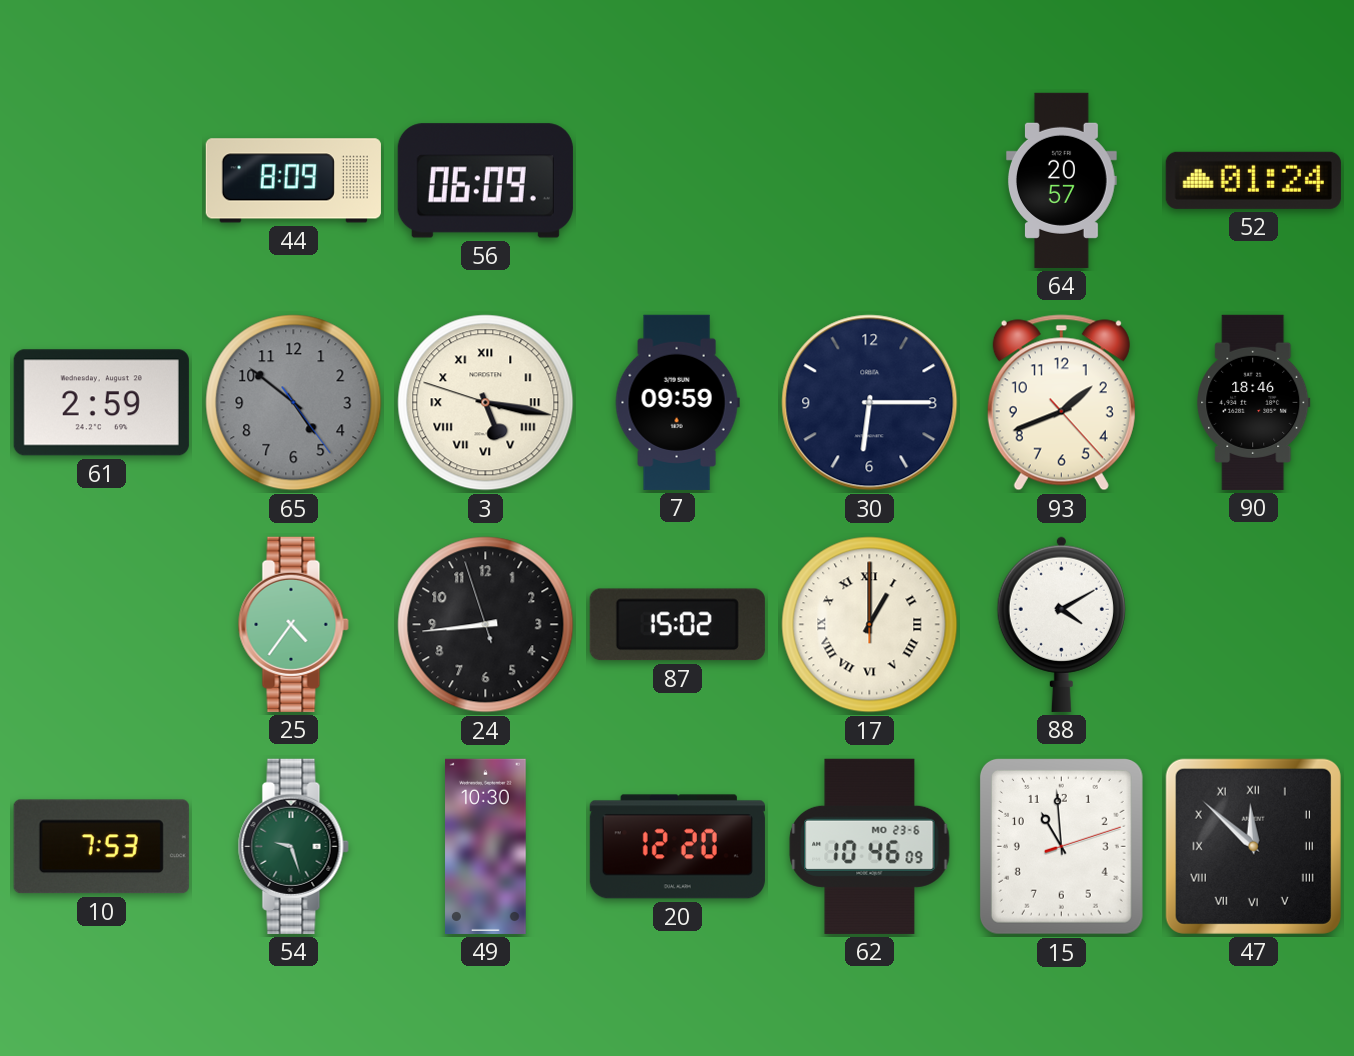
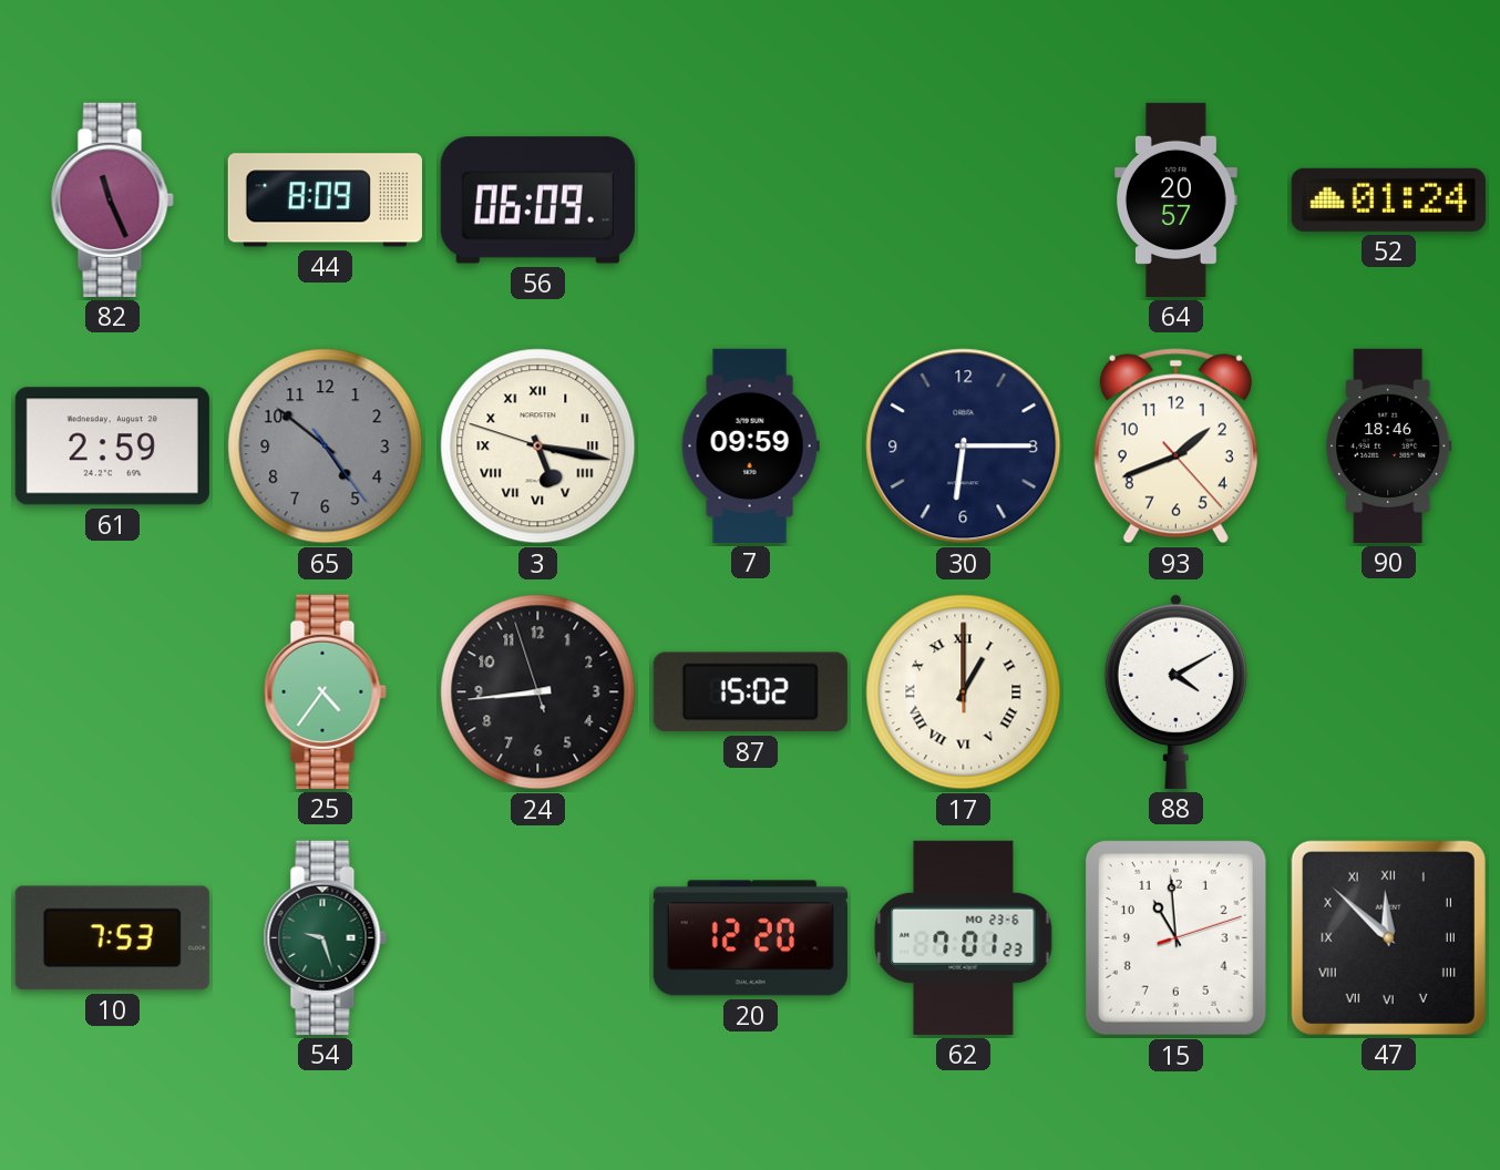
82: none -> 11:26 (112, 199)
49: 10:30 -> none (486, 846)
62: 10:46 -> 7:01 (964, 937)
